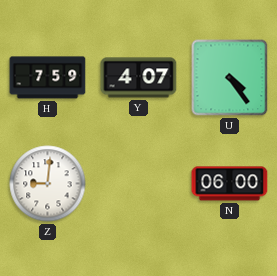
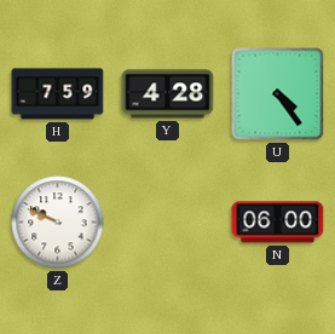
Y: 4:07 -> 4:28 (168, 94)
Z: 9:01 -> 9:49 (58, 223)
